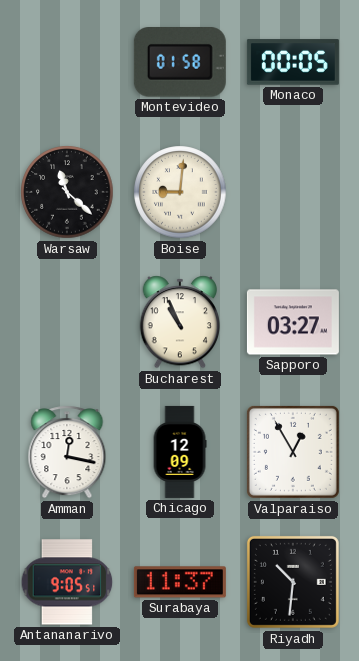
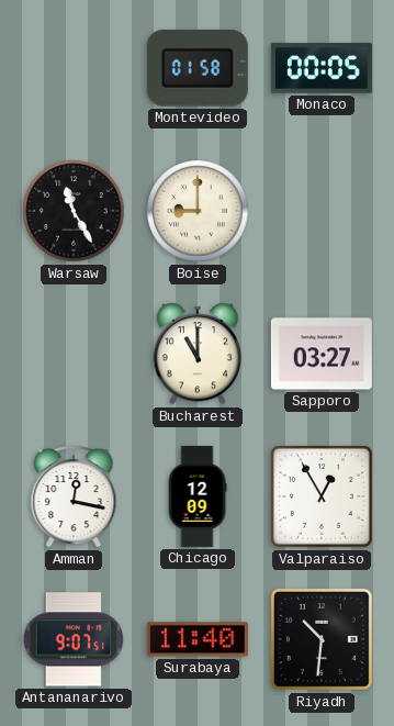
Warsaw: 11:22 -> 11:25 (74, 211)
Boise: 9:01 -> 9:00 (198, 211)
Bucharest: 10:56 -> 11:00 (198, 354)
Antananarivo: 9:05 -> 9:07 (74, 639)
Surabaya: 11:37 -> 11:40 (198, 639)
